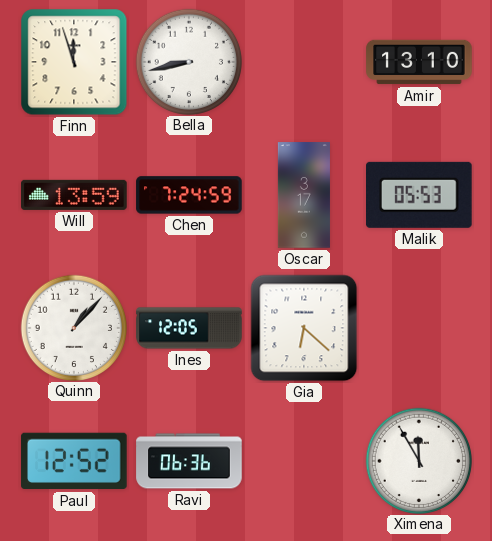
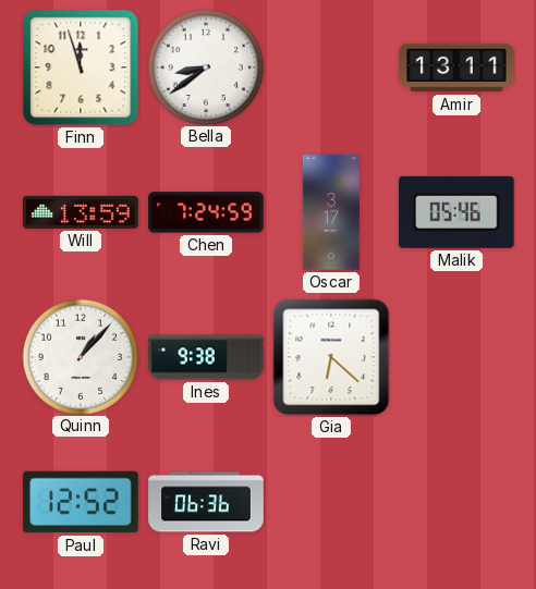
Bella: 8:43 -> 8:39 (205, 66)
Amir: 13:10 -> 13:11 (456, 68)
Malik: 05:53 -> 05:46 (458, 212)
Ines: 12:05 -> 9:38 (206, 357)
Ximena: 11:55 -> none (418, 460)
